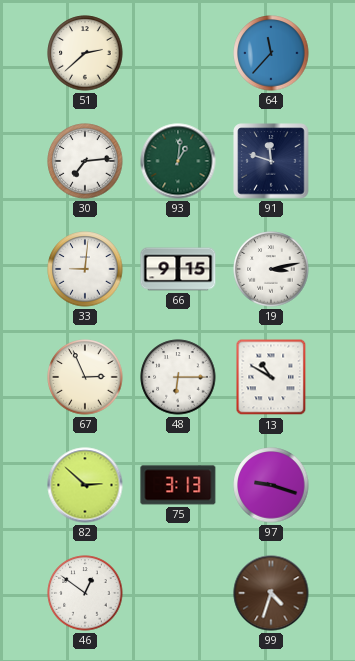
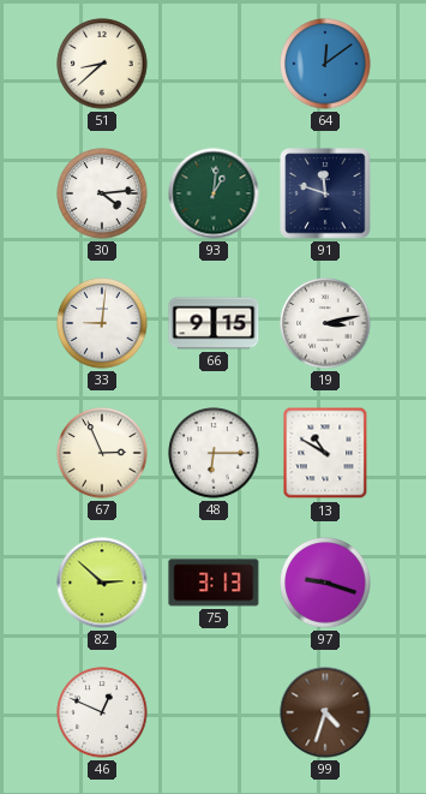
51: 2:38 -> 8:38 (102, 64)
64: 11:37 -> 12:09 (325, 64)
30: 7:14 -> 4:14 (102, 193)
46: 12:51 -> 12:49 (102, 712)
